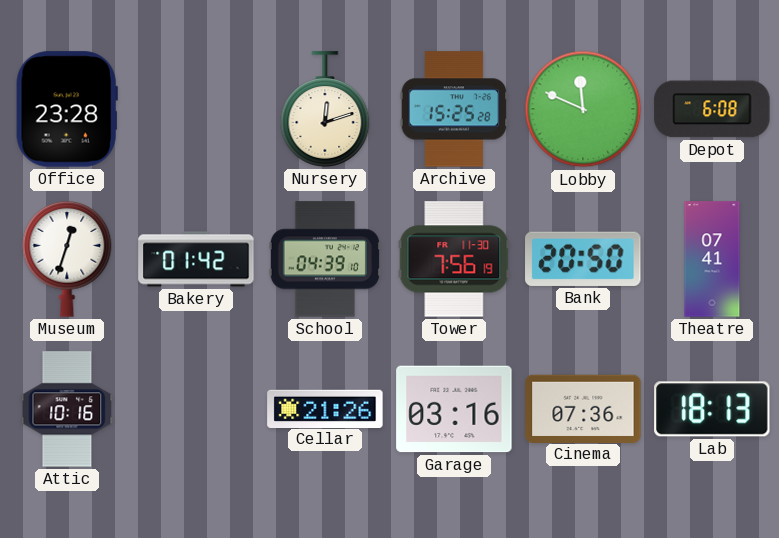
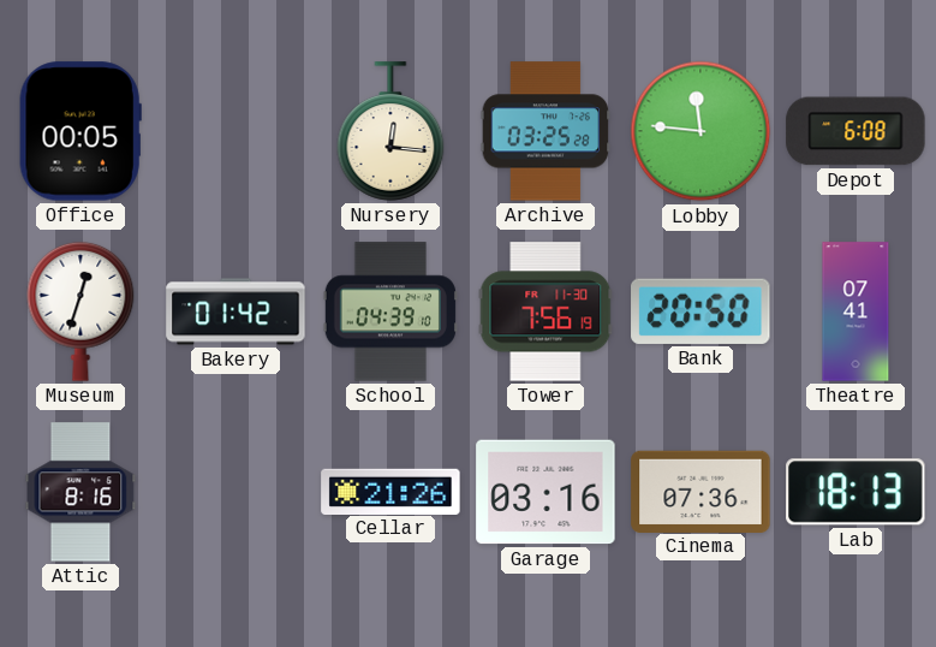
Office: 23:28 -> 00:05 (81, 131)
Nursery: 12:12 -> 12:16 (391, 131)
Archive: 15:25 -> 03:25 (545, 131)
Lobby: 11:49 -> 11:46 (700, 131)
Attic: 10:16 -> 8:16 (81, 492)
